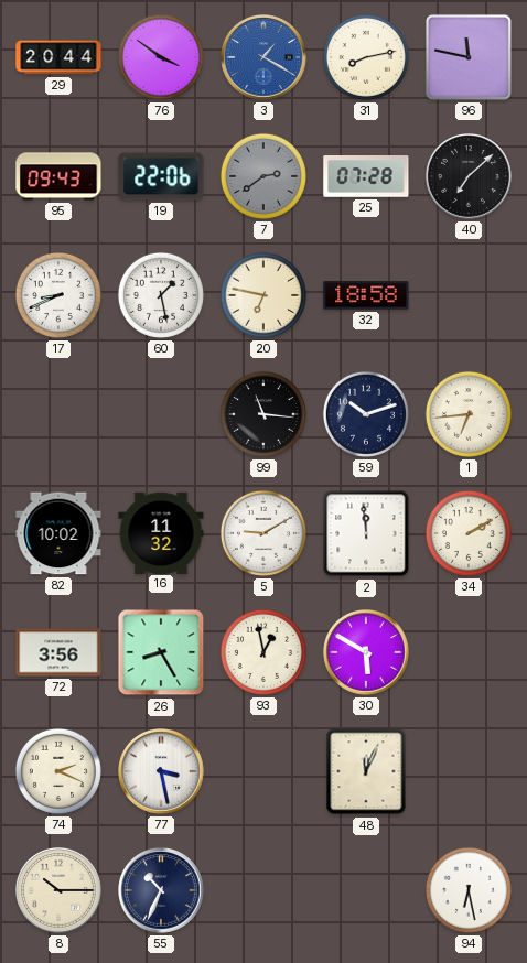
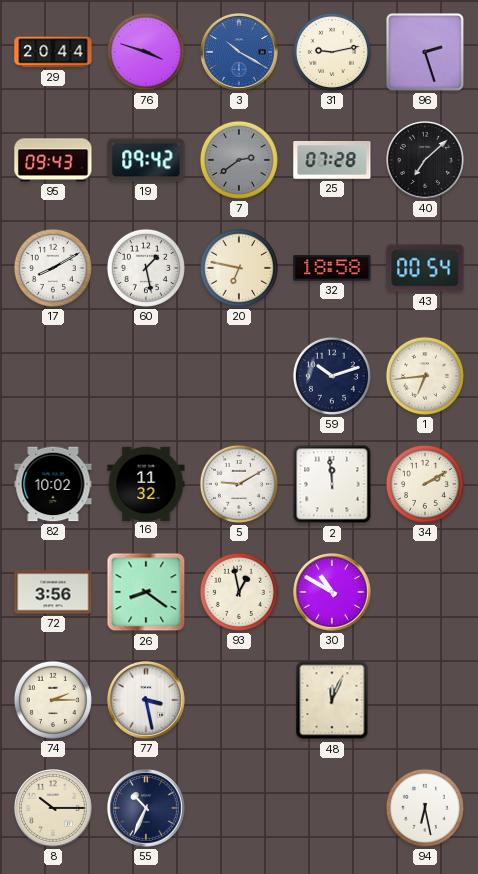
76: 3:51 -> 3:48 (146, 52)
3: 1:20 -> 10:20 (240, 53)
31: 8:13 -> 9:13 (332, 52)
96: 11:47 -> 2:27 (425, 52)
19: 22:06 -> 09:42 (146, 160)
17: 8:41 -> 8:10 (53, 268)
43: none -> 00:54 (425, 268)
99: 11:16 -> none (263, 414)
26: 8:25 -> 8:21 (146, 592)
30: 5:50 -> 10:50 (333, 593)
74: 2:19 -> 2:15 (53, 700)
